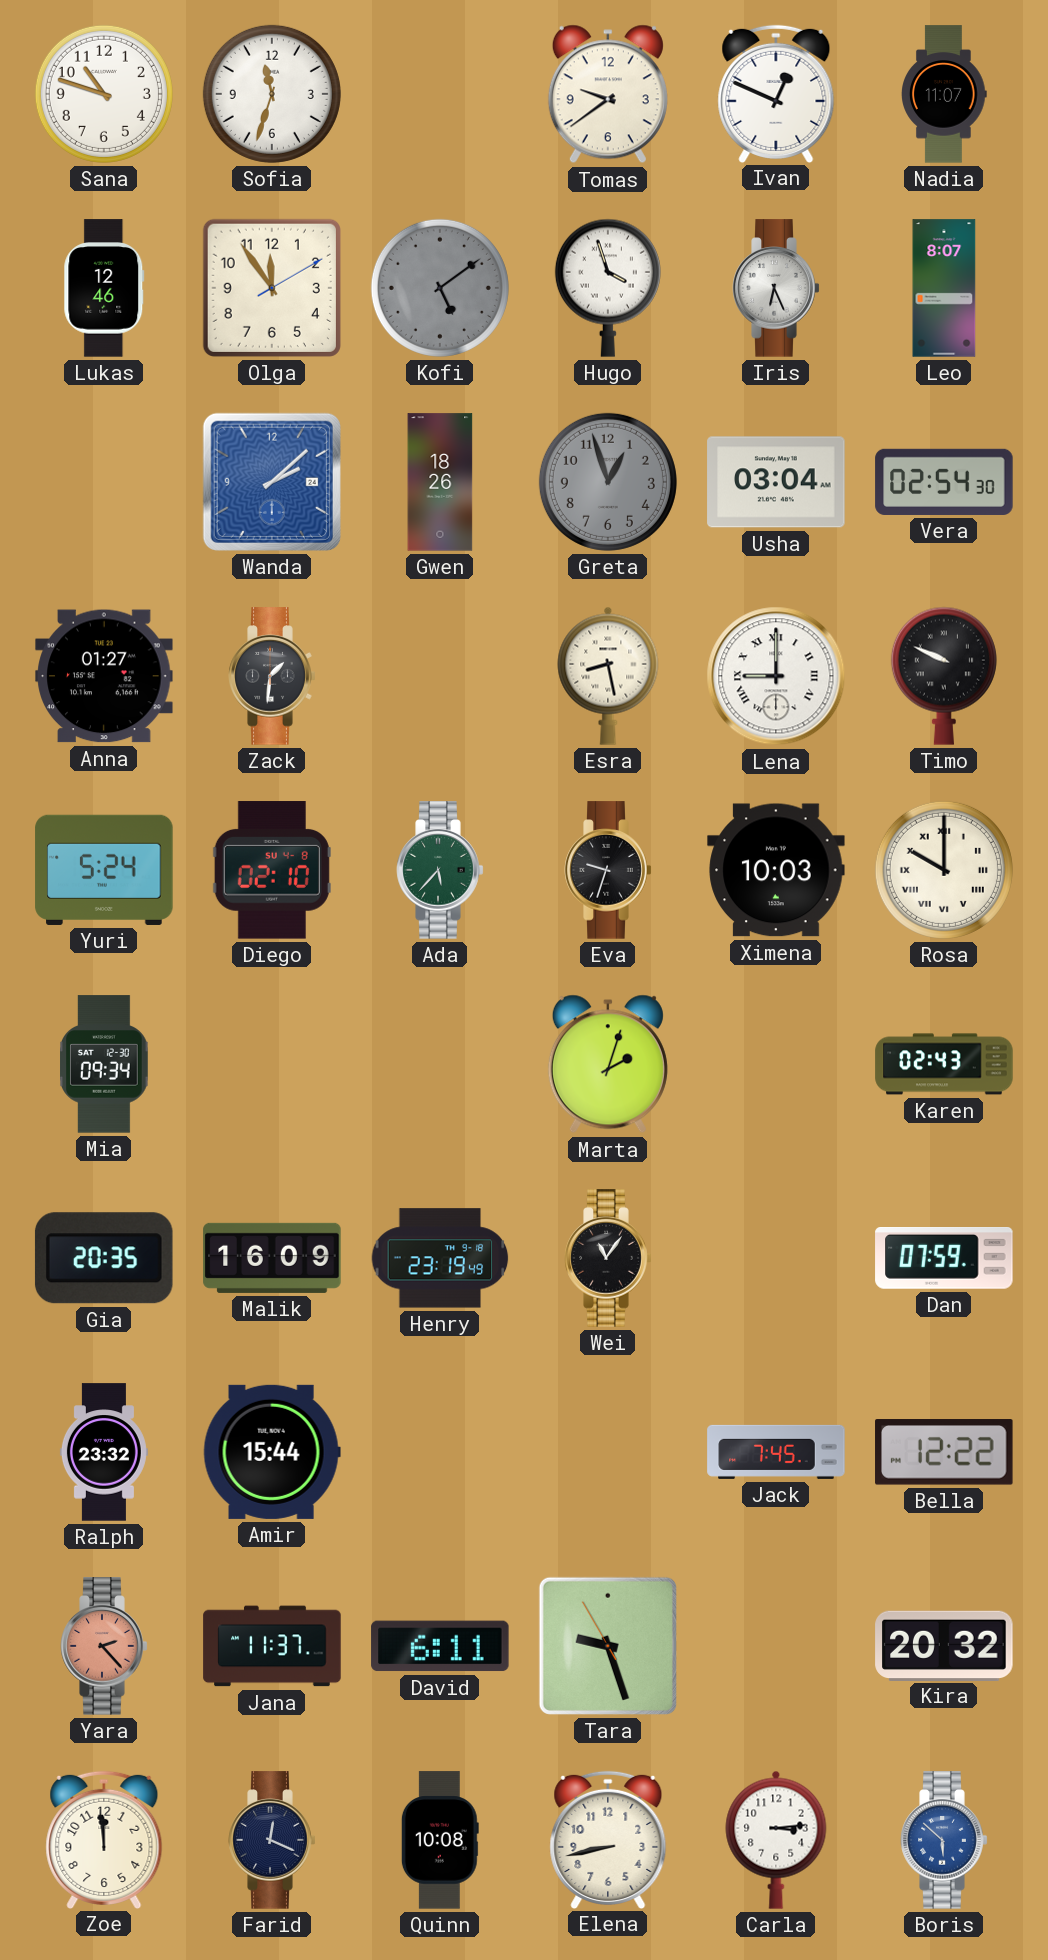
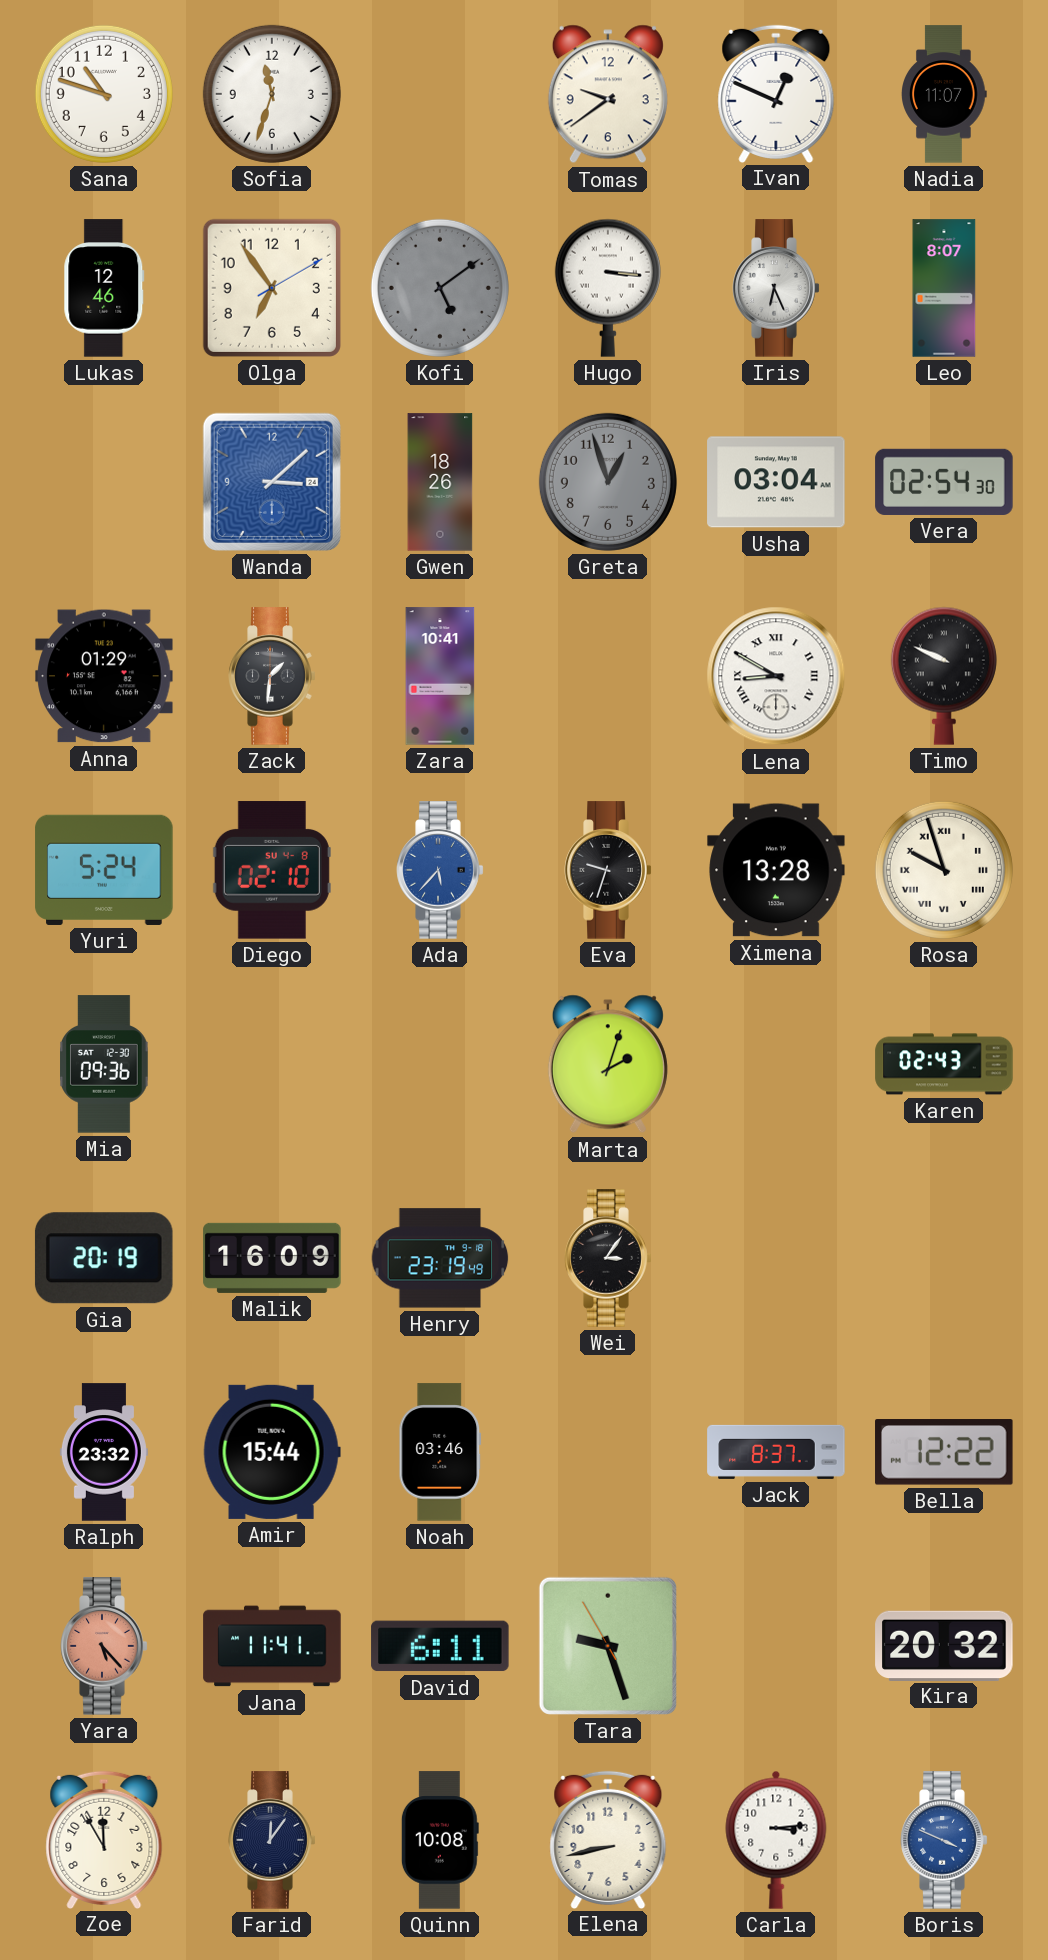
Olga: 11:54 -> 6:54 (272, 288)
Hugo: 3:57 -> 3:16 (608, 288)
Wanda: 2:08 -> 3:08 (272, 482)
Anna: 01:27 -> 01:29 (104, 676)
Zara: none -> 10:41 (440, 676)
Esra: 8:28 -> none (608, 676)
Lena: 9:00 -> 8:50 (776, 676)
Ada dial: green -> blue (440, 870)
Ximena: 10:03 -> 13:28 (776, 870)
Rosa: 10:00 -> 9:57 (944, 870)
Mia: 09:34 -> 09:36 (104, 1064)
Gia: 20:35 -> 20:19 (104, 1258)
Wei: 11:06 -> 3:06 (608, 1258)
Dan: 07:59 -> none (944, 1259)
Noah: none -> 03:46 (440, 1452)
Jack: 7:45 -> 8:37 (776, 1452)
Yara: 2:23 -> 5:23 (104, 1646)
Jana: 11:37 -> 11:41 (272, 1646)
Zoe: 11:59 -> 11:55 (104, 1839)
Farid: 12:19 -> 12:06 (272, 1840)
Boris: 5:52 -> 3:49 (944, 1840)
